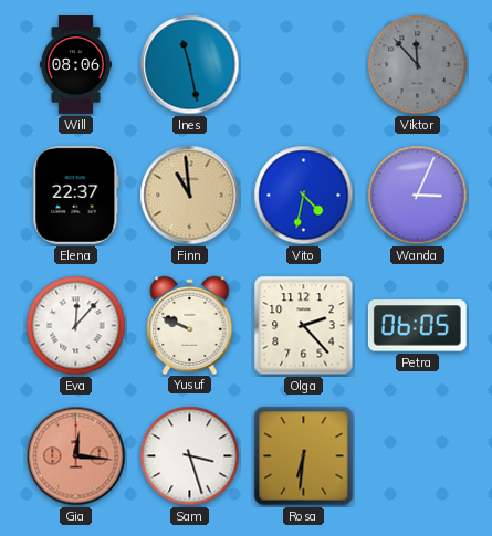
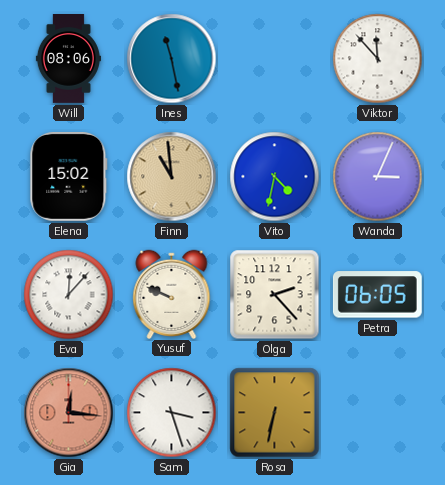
Viktor dial: grey -> white (378, 59)
Elena: 22:37 -> 15:02 (69, 176)
Rosa: 6:31 -> 6:32 (275, 413)
